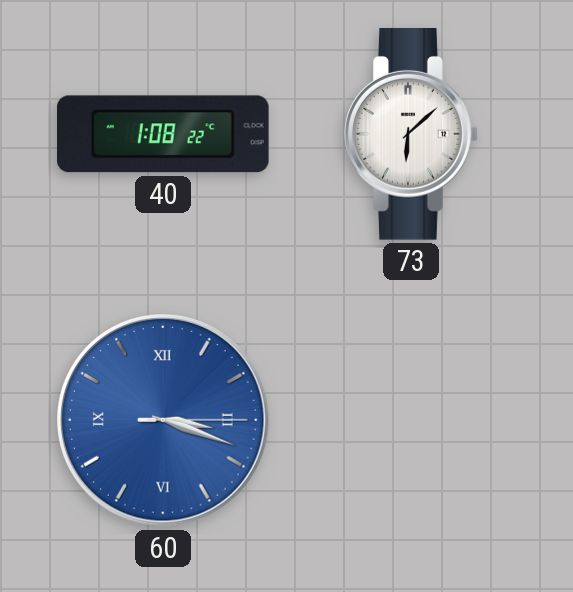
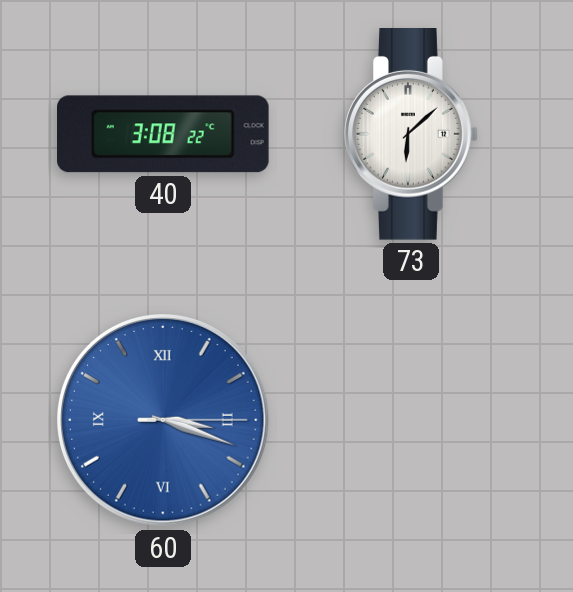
40: 1:08 -> 3:08 (164, 134)
